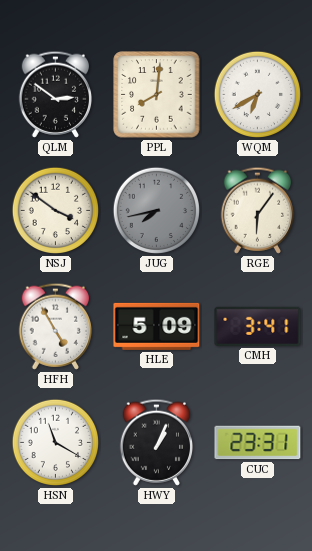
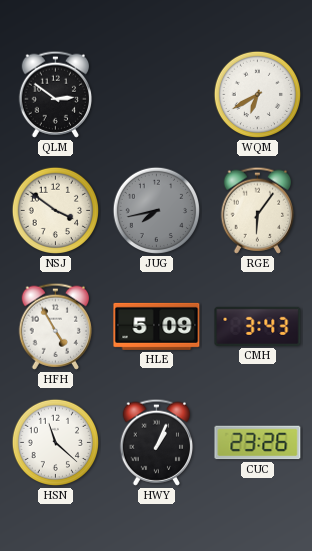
PPL: 8:01 -> none (157, 95)
CMH: 3:41 -> 3:43 (258, 326)
HSN: 11:20 -> 11:22 (56, 443)
CUC: 23:31 -> 23:26 (258, 443)
